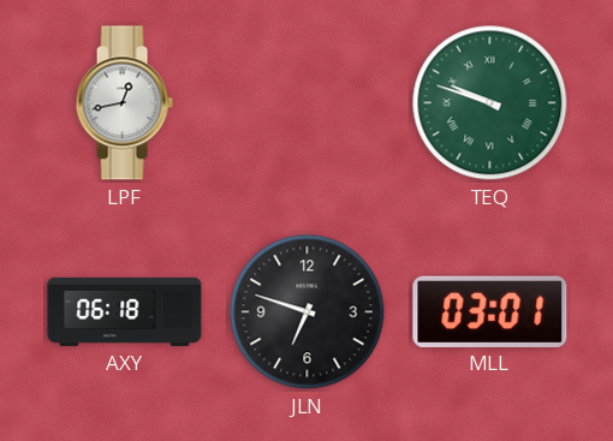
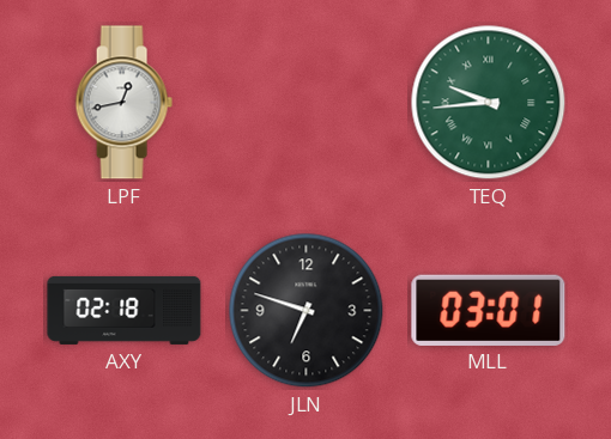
TEQ: 9:48 -> 9:44 (489, 103)
AXY: 06:18 -> 02:18 (125, 310)
